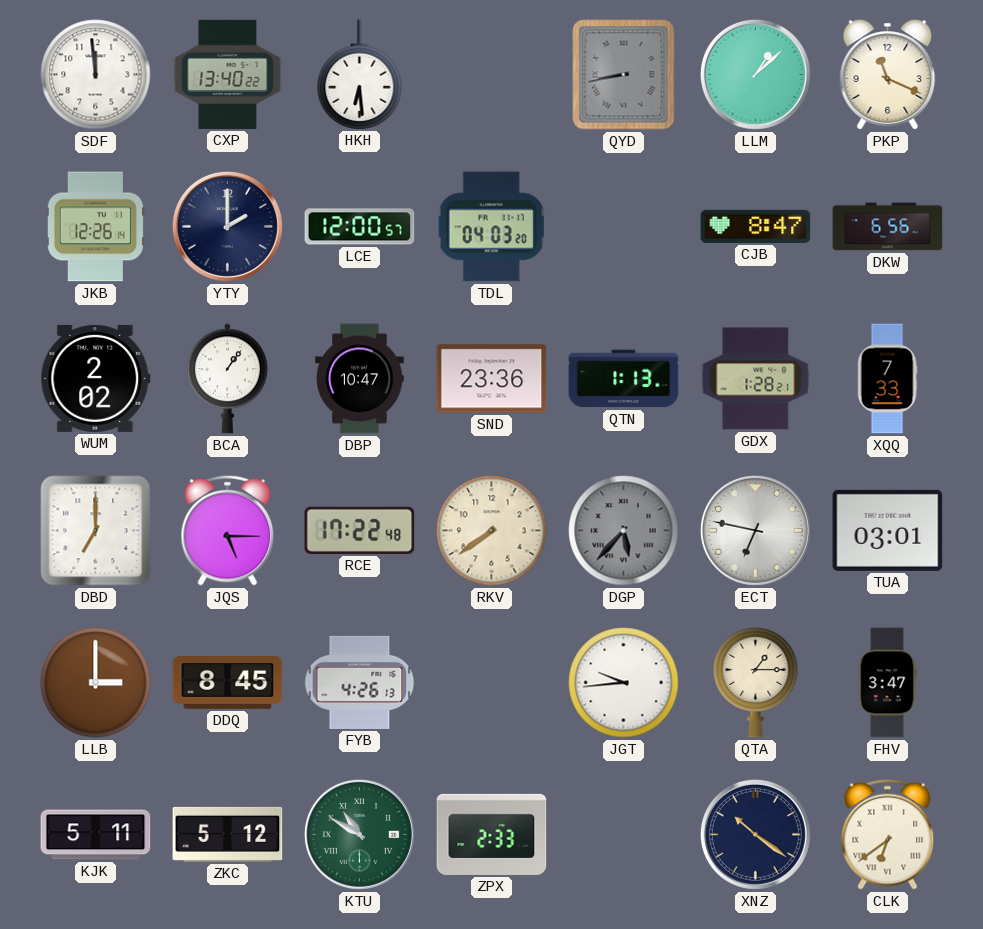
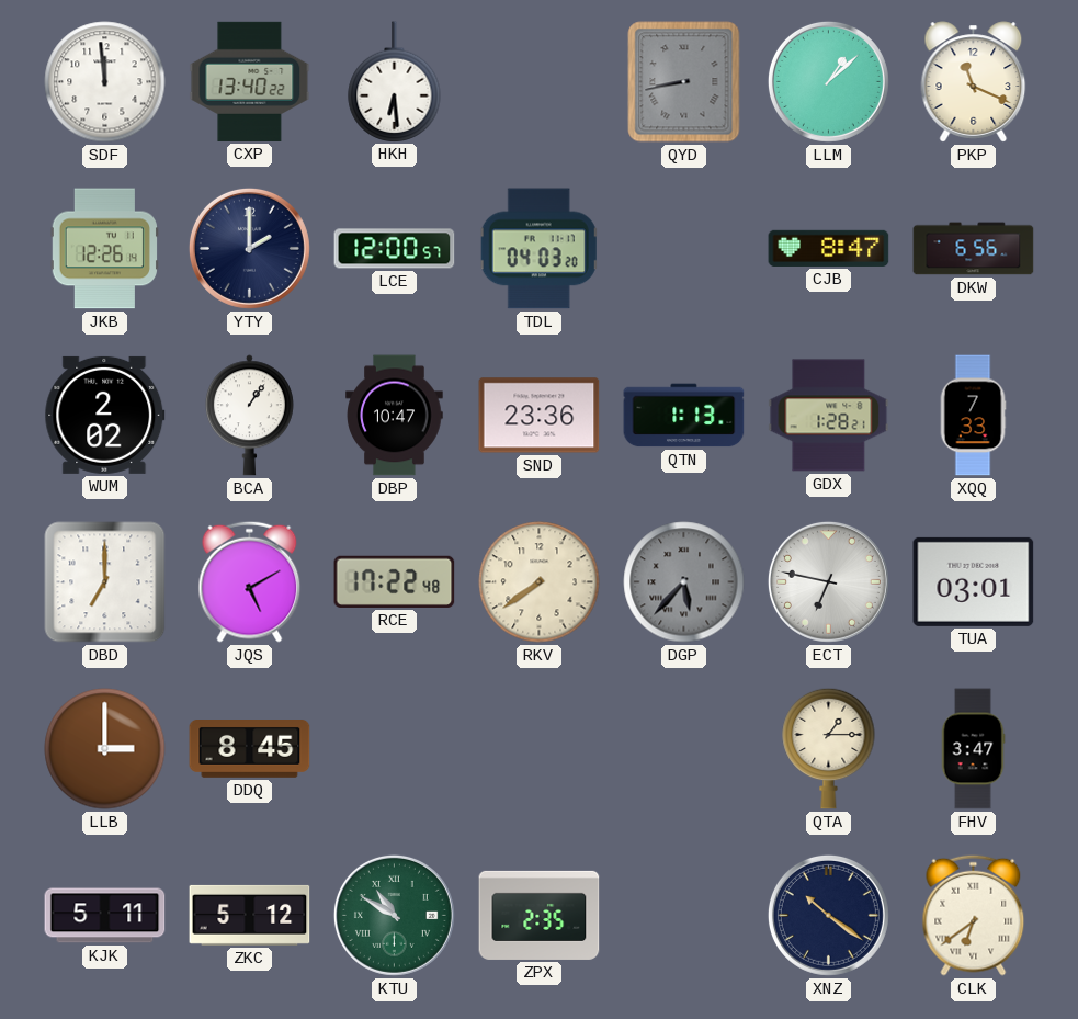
JQS: 5:15 -> 5:10 (250, 581)
FYB: 4:26 -> none (360, 682)
JGT: 9:44 -> none (624, 683)
ZPX: 2:33 -> 2:35 (540, 915)
